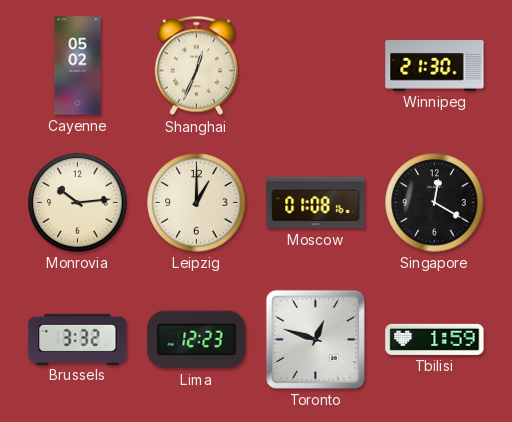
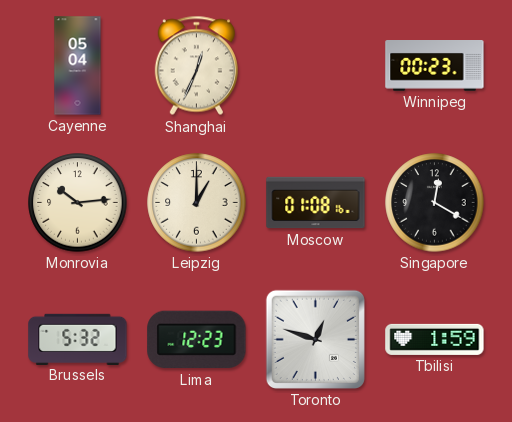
Cayenne: 05:02 -> 05:04 (78, 66)
Winnipeg: 21:30 -> 00:23 (435, 66)
Brussels: 3:32 -> 5:32 (78, 339)
